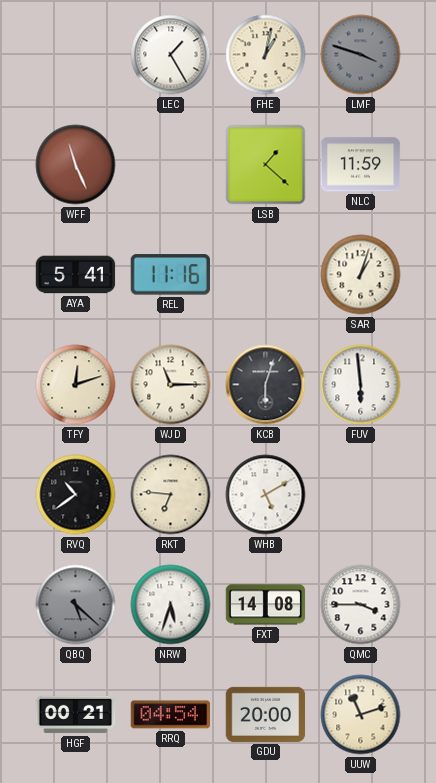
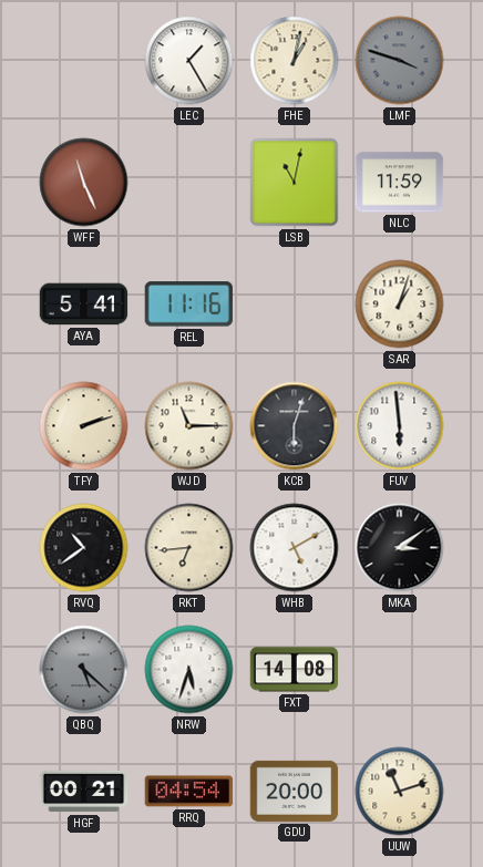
LSB: 1:22 -> 11:02 (295, 183)
TFY: 12:12 -> 2:12 (84, 426)
RKT: 6:46 -> 6:44 (189, 548)
MKA: none -> 3:09 (400, 548)
QMC: 3:45 -> none (361, 605)
